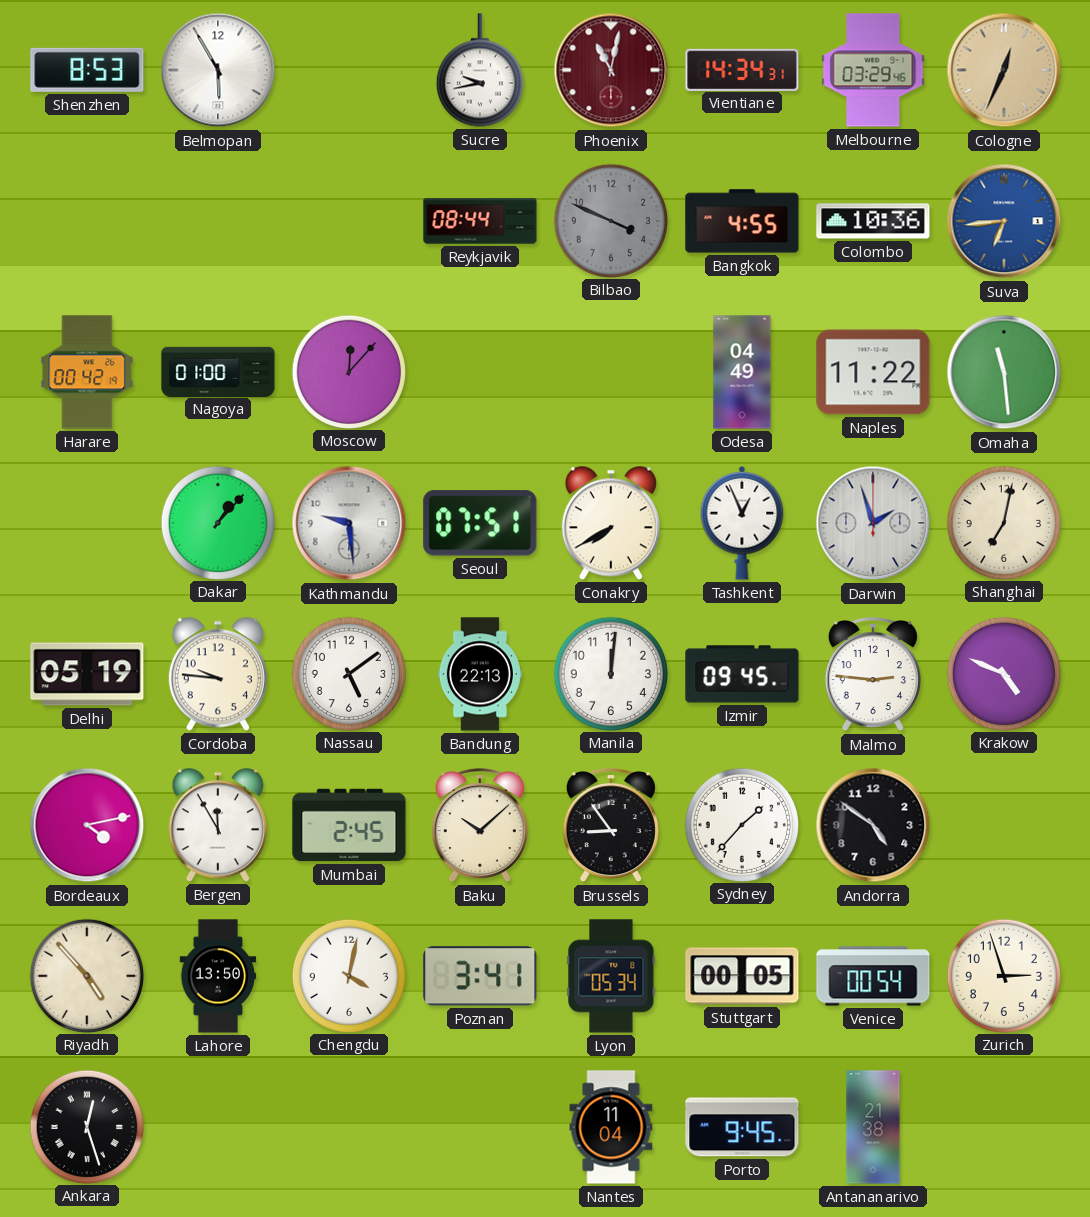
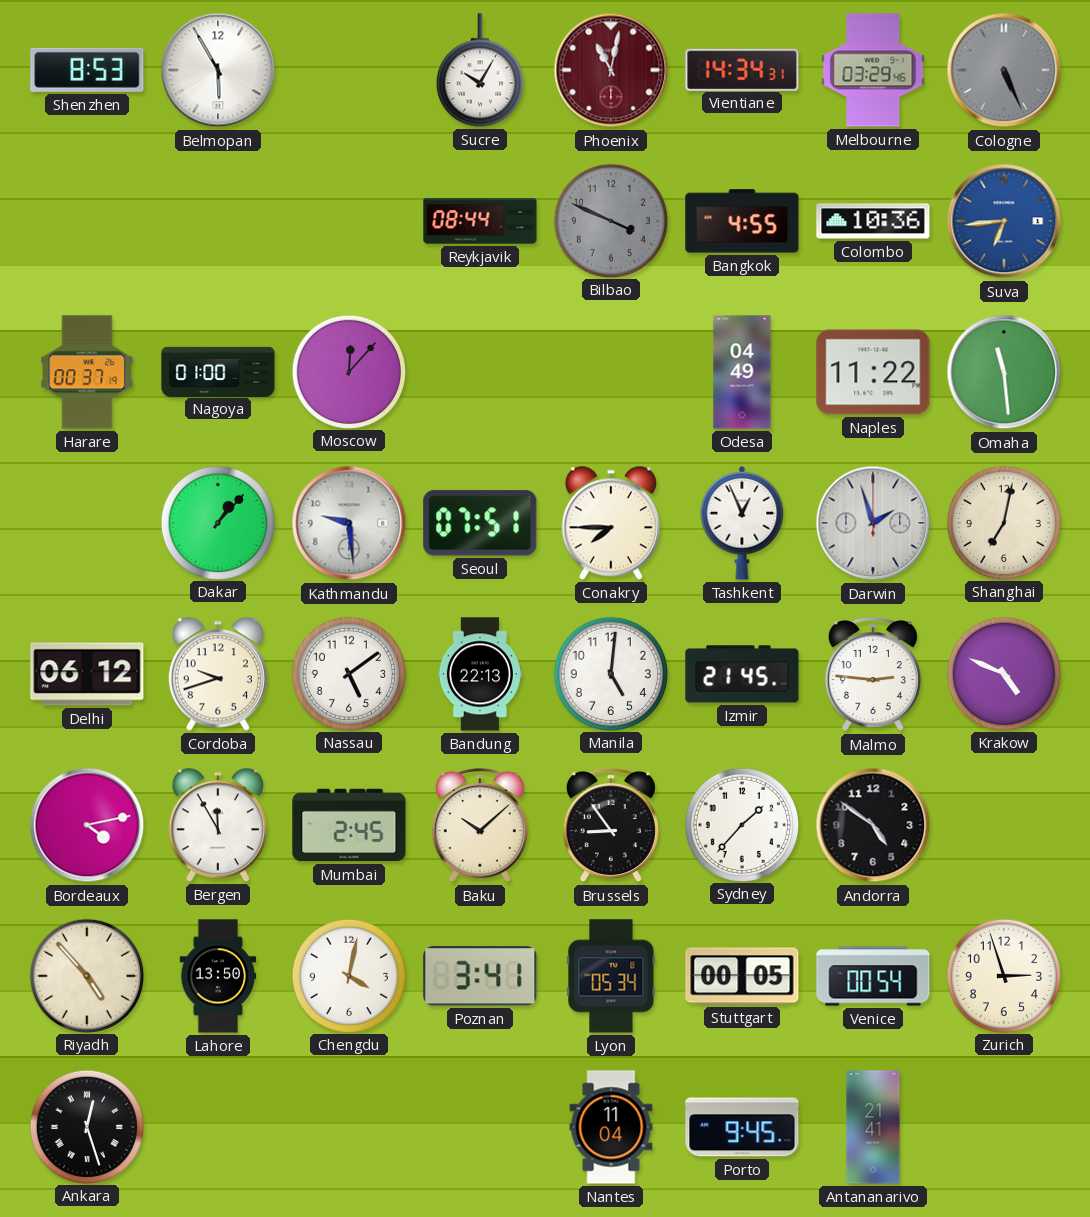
Sucre: 9:43 -> 10:05 (480, 70)
Cologne: 12:34 -> 5:26 (1004, 70)
Cologne dial: champagne -> grey (1004, 70)
Harare: 00:42 -> 00:37 (87, 372)
Conakry: 7:40 -> 7:45 (611, 523)
Delhi: 05:19 -> 06:12 (87, 674)
Cordoba: 9:46 -> 9:42 (218, 674)
Manila: 12:01 -> 5:01 (610, 673)
Izmir: 09:45 -> 21:45 (742, 674)
Antananarivo: 21:38 -> 21:41 (873, 1127)
